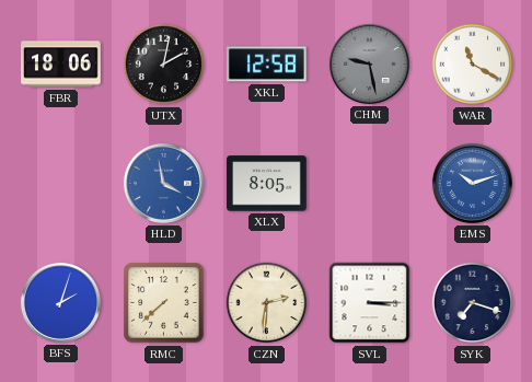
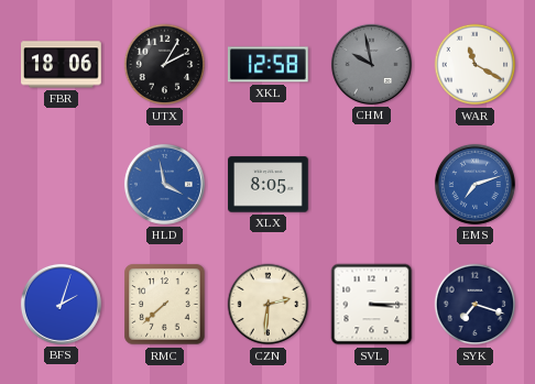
UTX: 2:02 -> 2:05 (165, 65)
CHM: 9:28 -> 9:58 (371, 64)
EMS: 10:12 -> 7:12 (474, 184)
